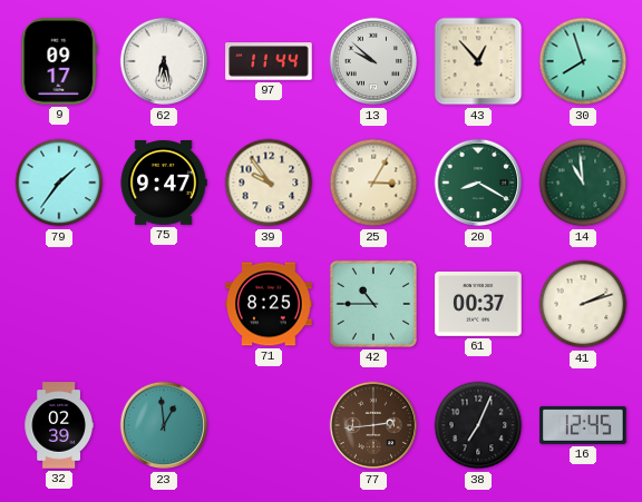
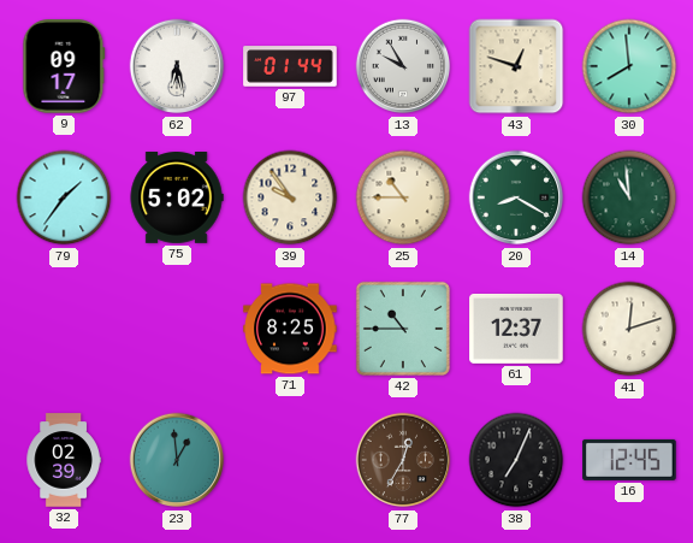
97: 11:44 -> 01:44 (290, 66)
13: 9:52 -> 9:55 (403, 66)
43: 12:53 -> 12:48 (516, 66)
30: 7:57 -> 7:59 (629, 66)
75: 9:47 -> 5:02 (177, 199)
25: 3:05 -> 10:45 (403, 197)
61: 00:37 -> 12:37 (516, 329)
41: 2:12 -> 12:12 (629, 329)
77: 2:44 -> 12:35 (403, 460)
